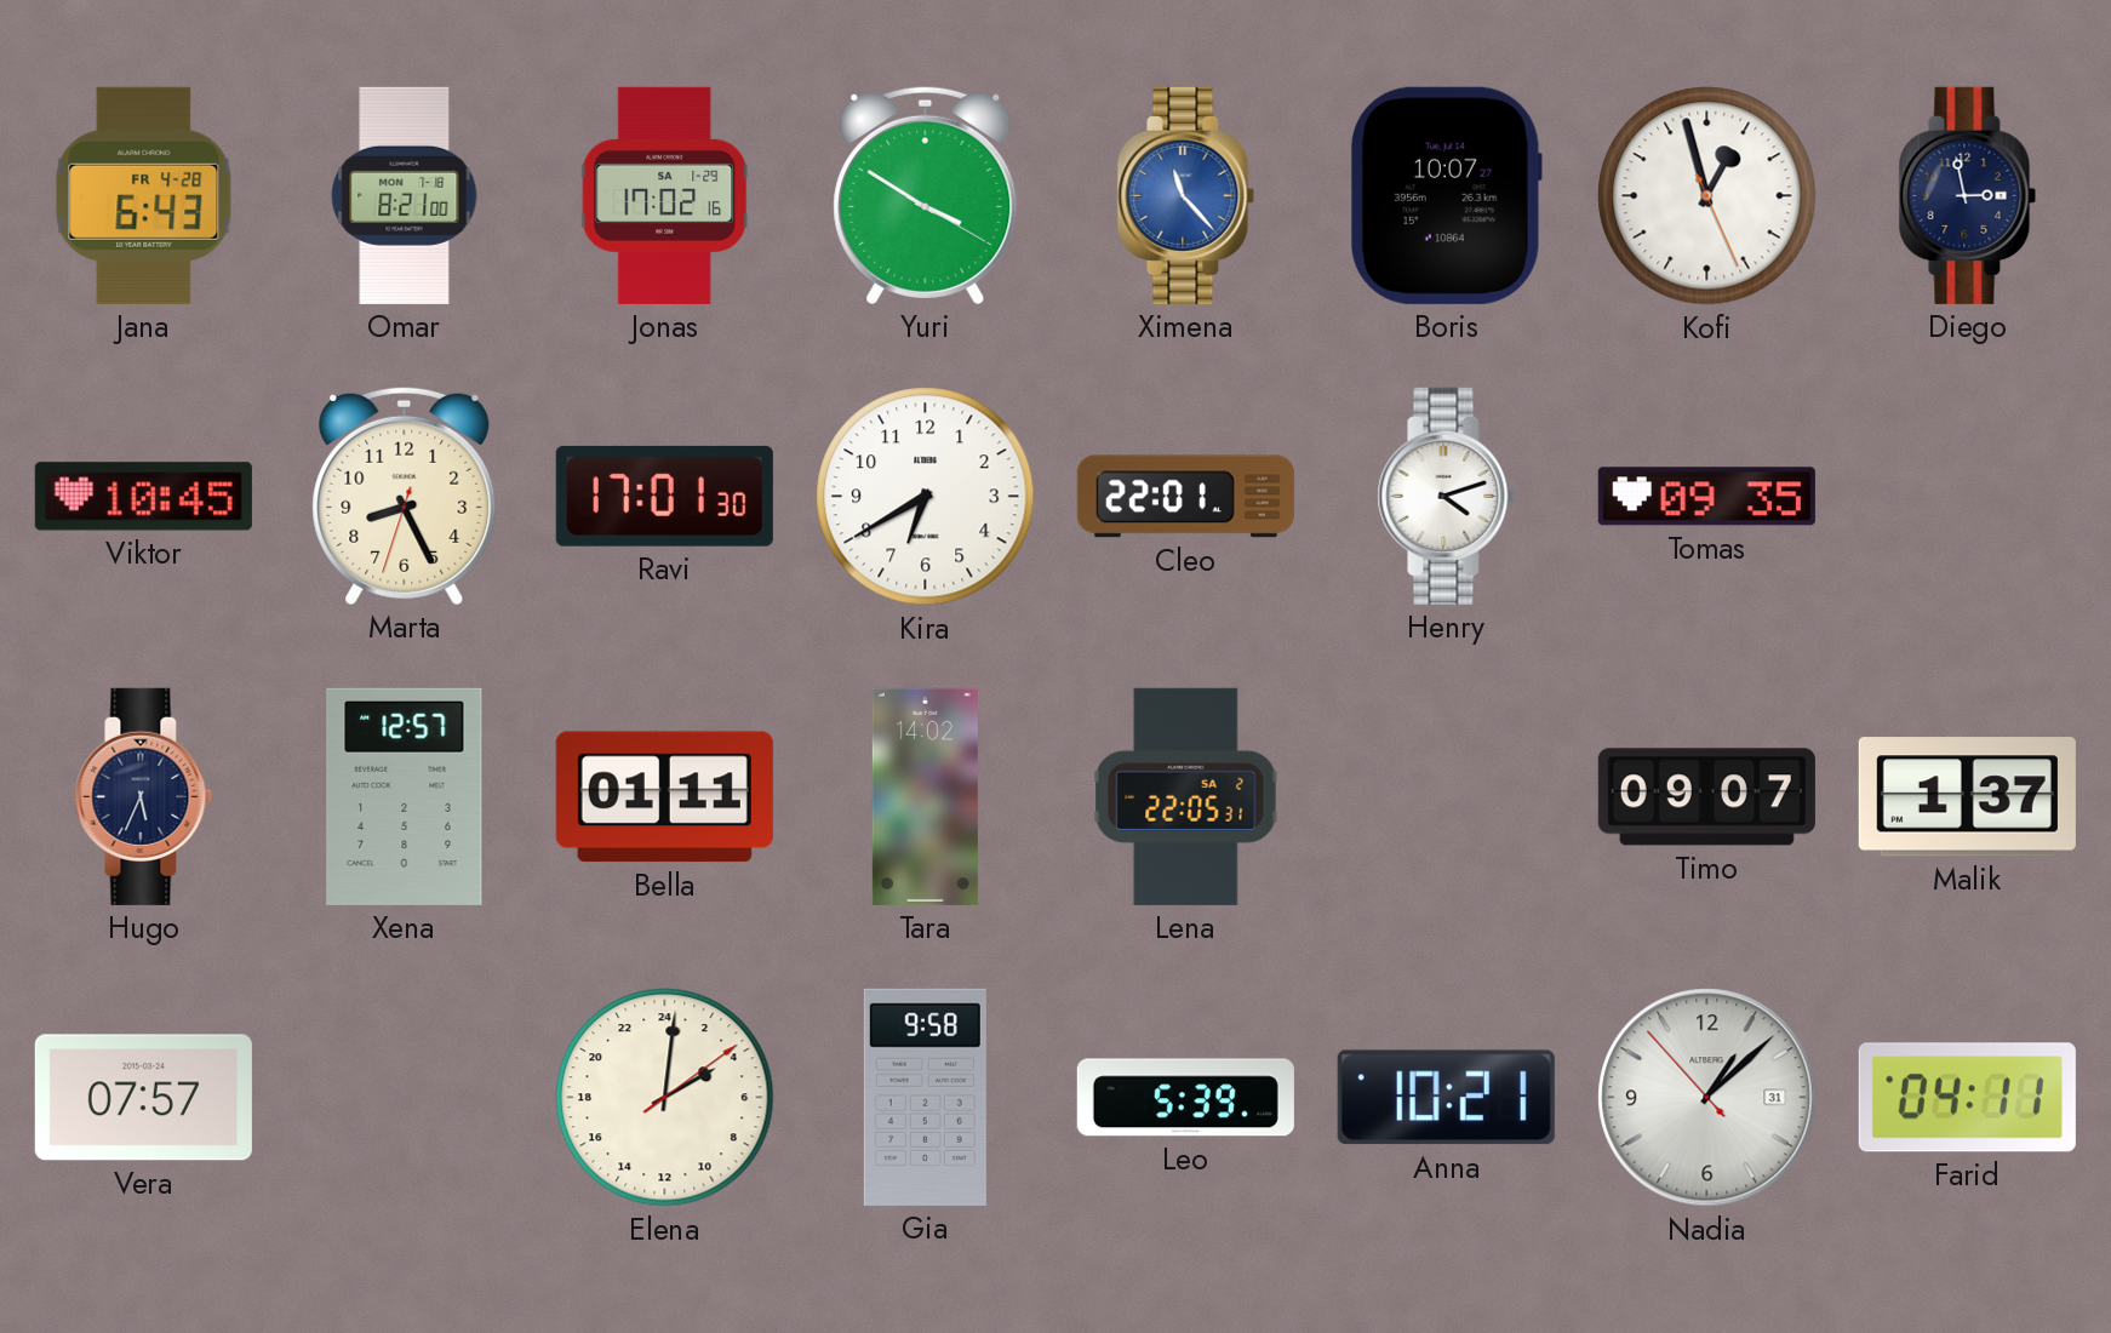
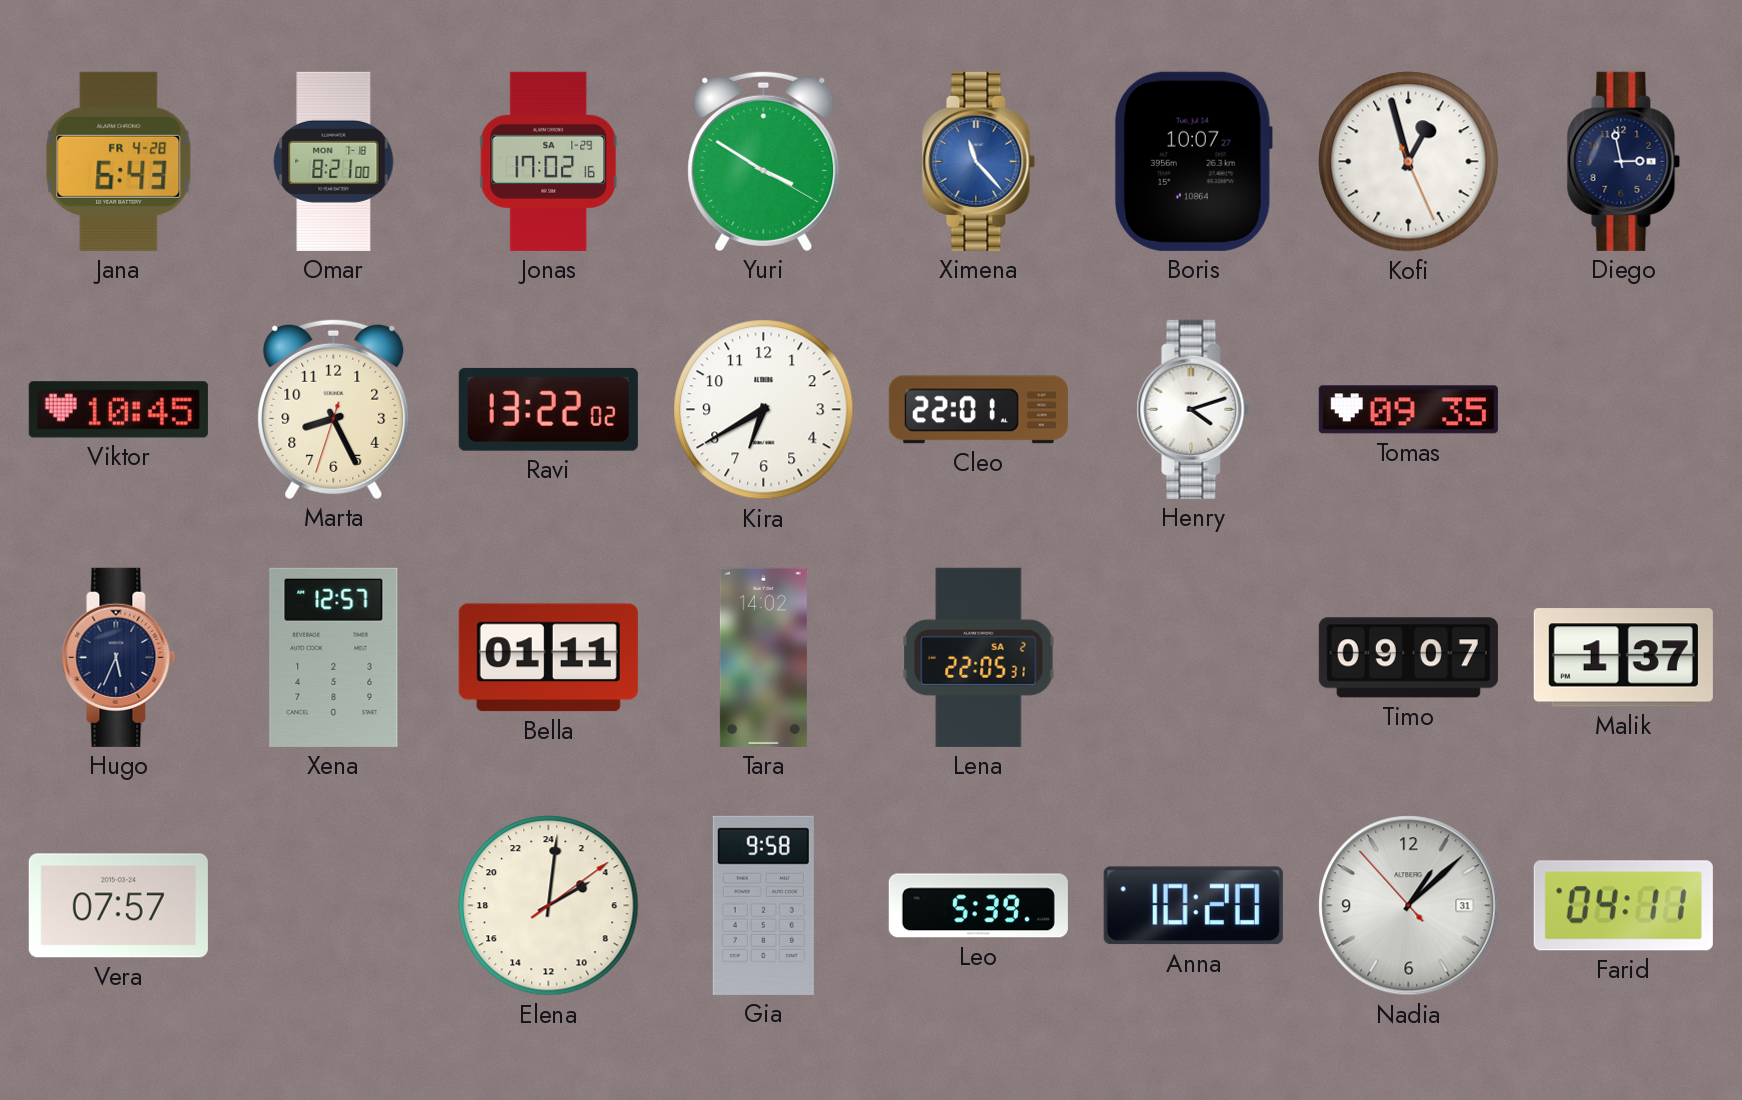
Ravi: 17:01 -> 13:22 (548, 409)
Anna: 10:21 -> 10:20 (1193, 906)
